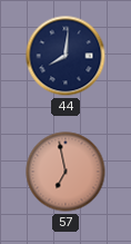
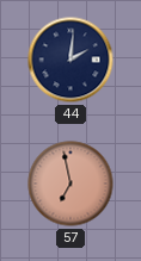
44: 8:01 -> 2:01 (70, 60)
